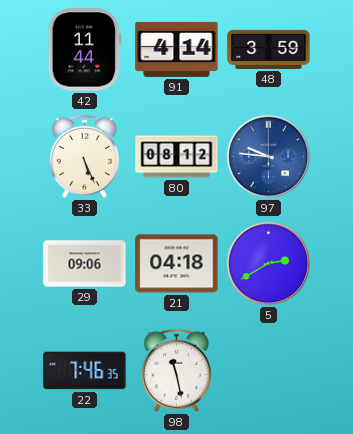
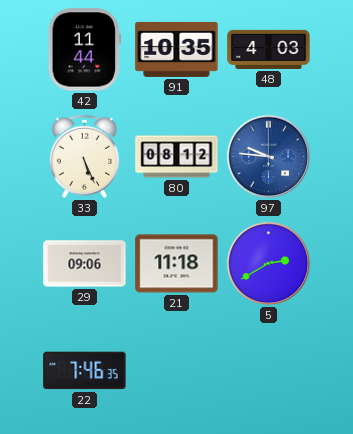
91: 4:14 -> 10:35 (177, 49)
48: 3:59 -> 4:03 (269, 49)
21: 04:18 -> 11:18 (177, 264)
98: 11:28 -> none (176, 370)
